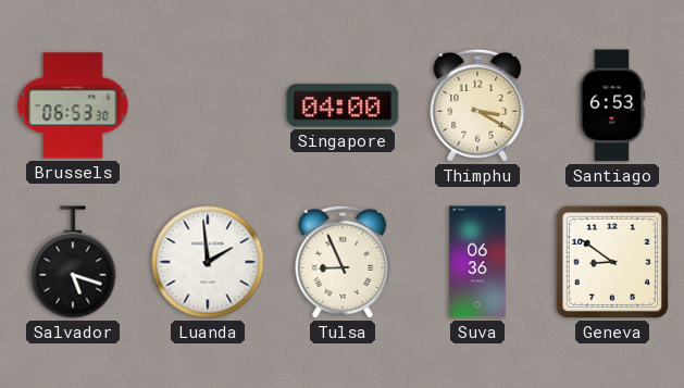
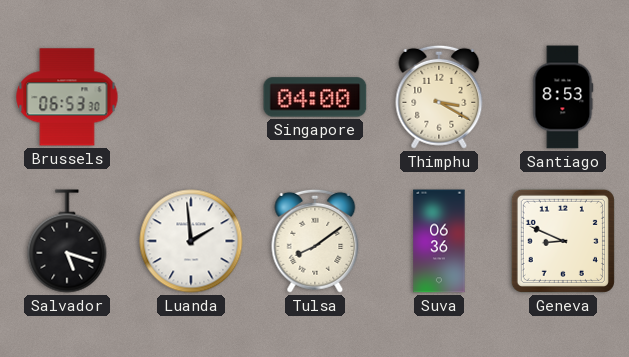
Santiago: 6:53 -> 8:53 (563, 97)
Tulsa: 8:56 -> 8:09 (315, 241)
Geneva: 8:51 -> 8:49 (563, 241)
